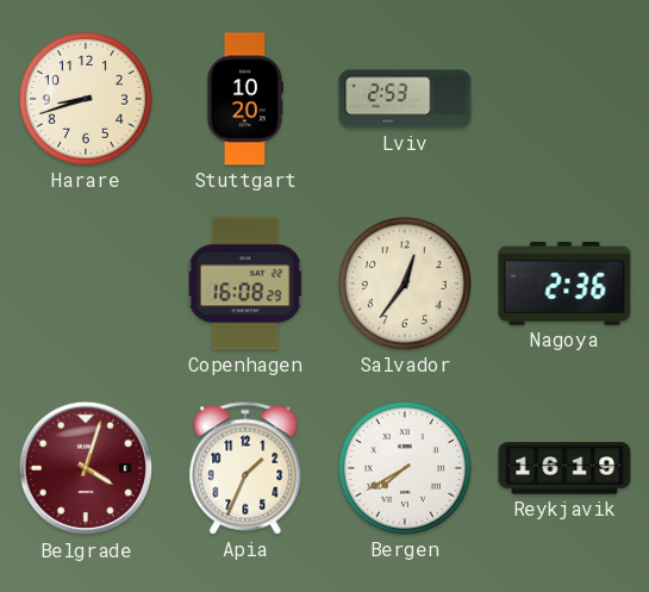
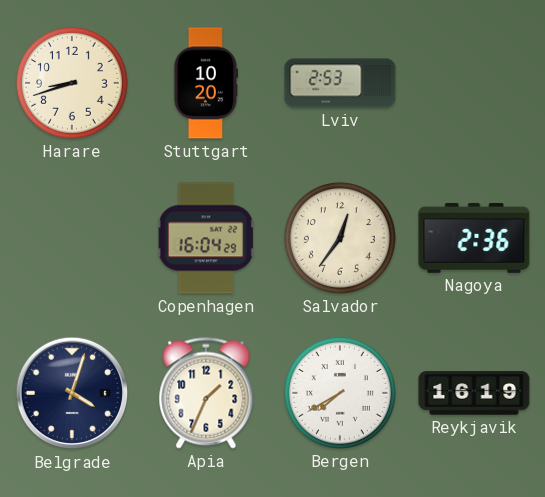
Copenhagen: 16:08 -> 16:04 (206, 238)
Belgrade dial: burgundy -> navy (72, 393)
